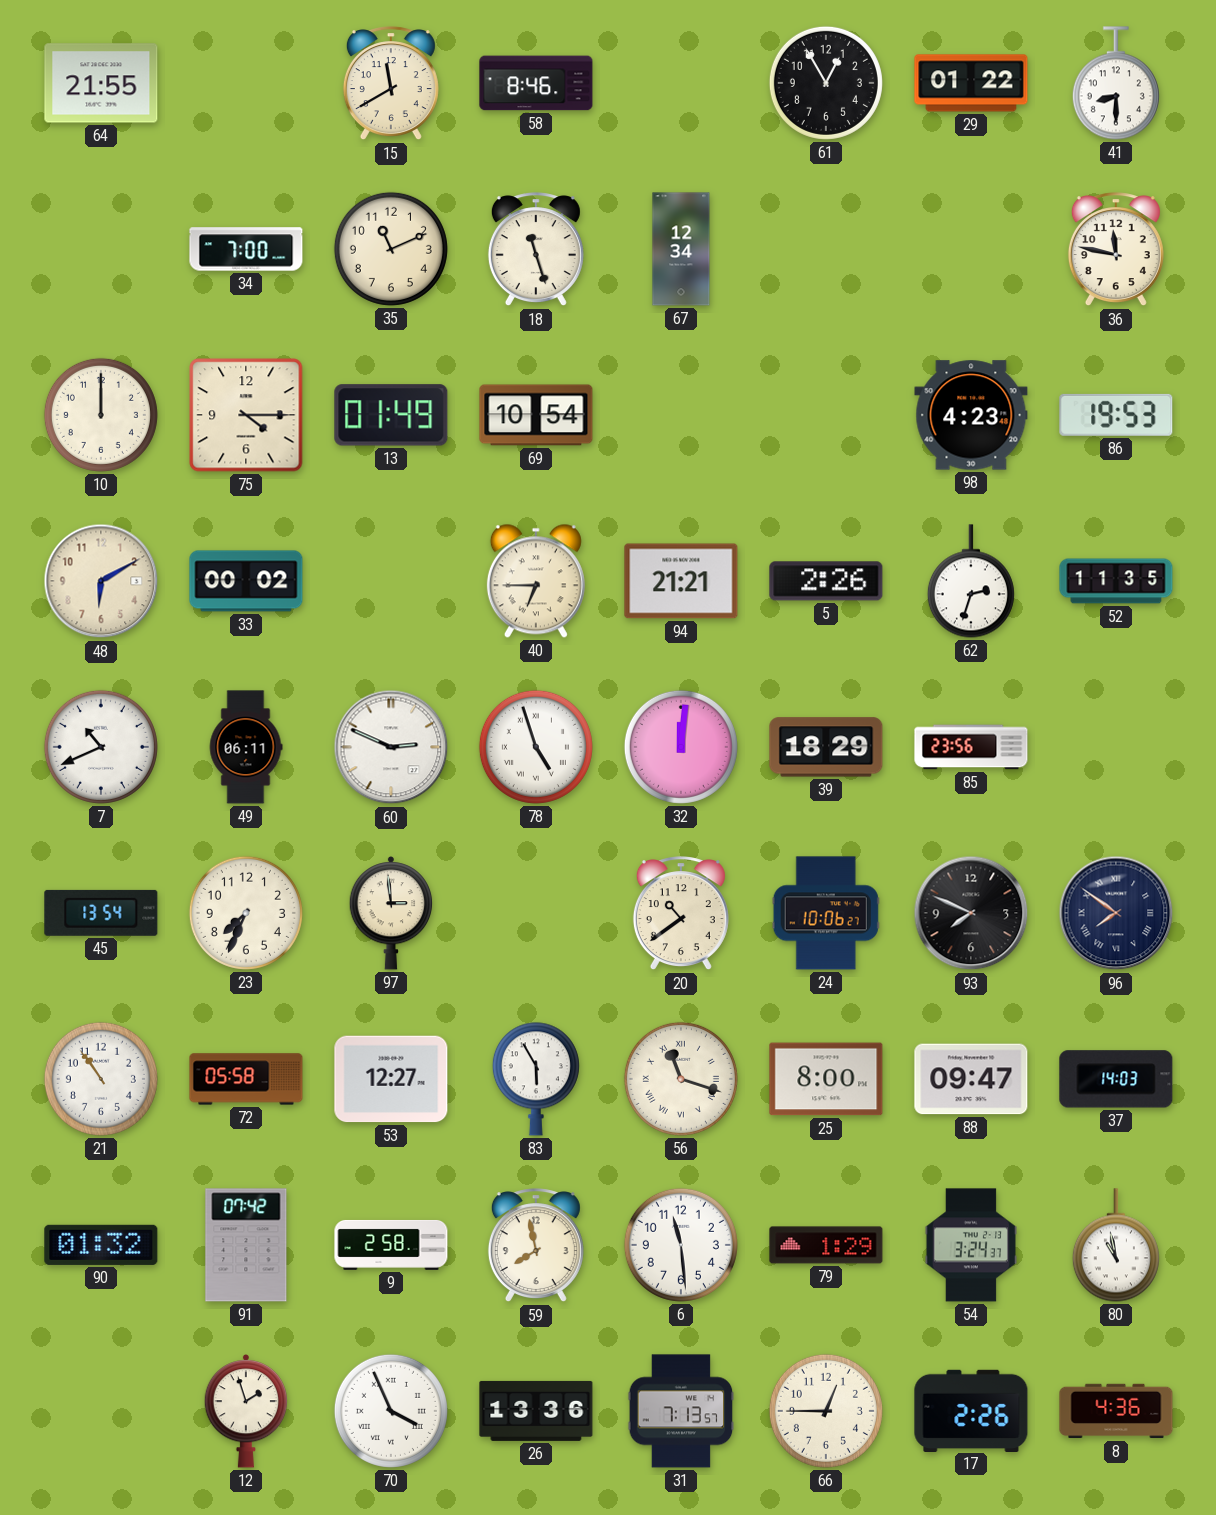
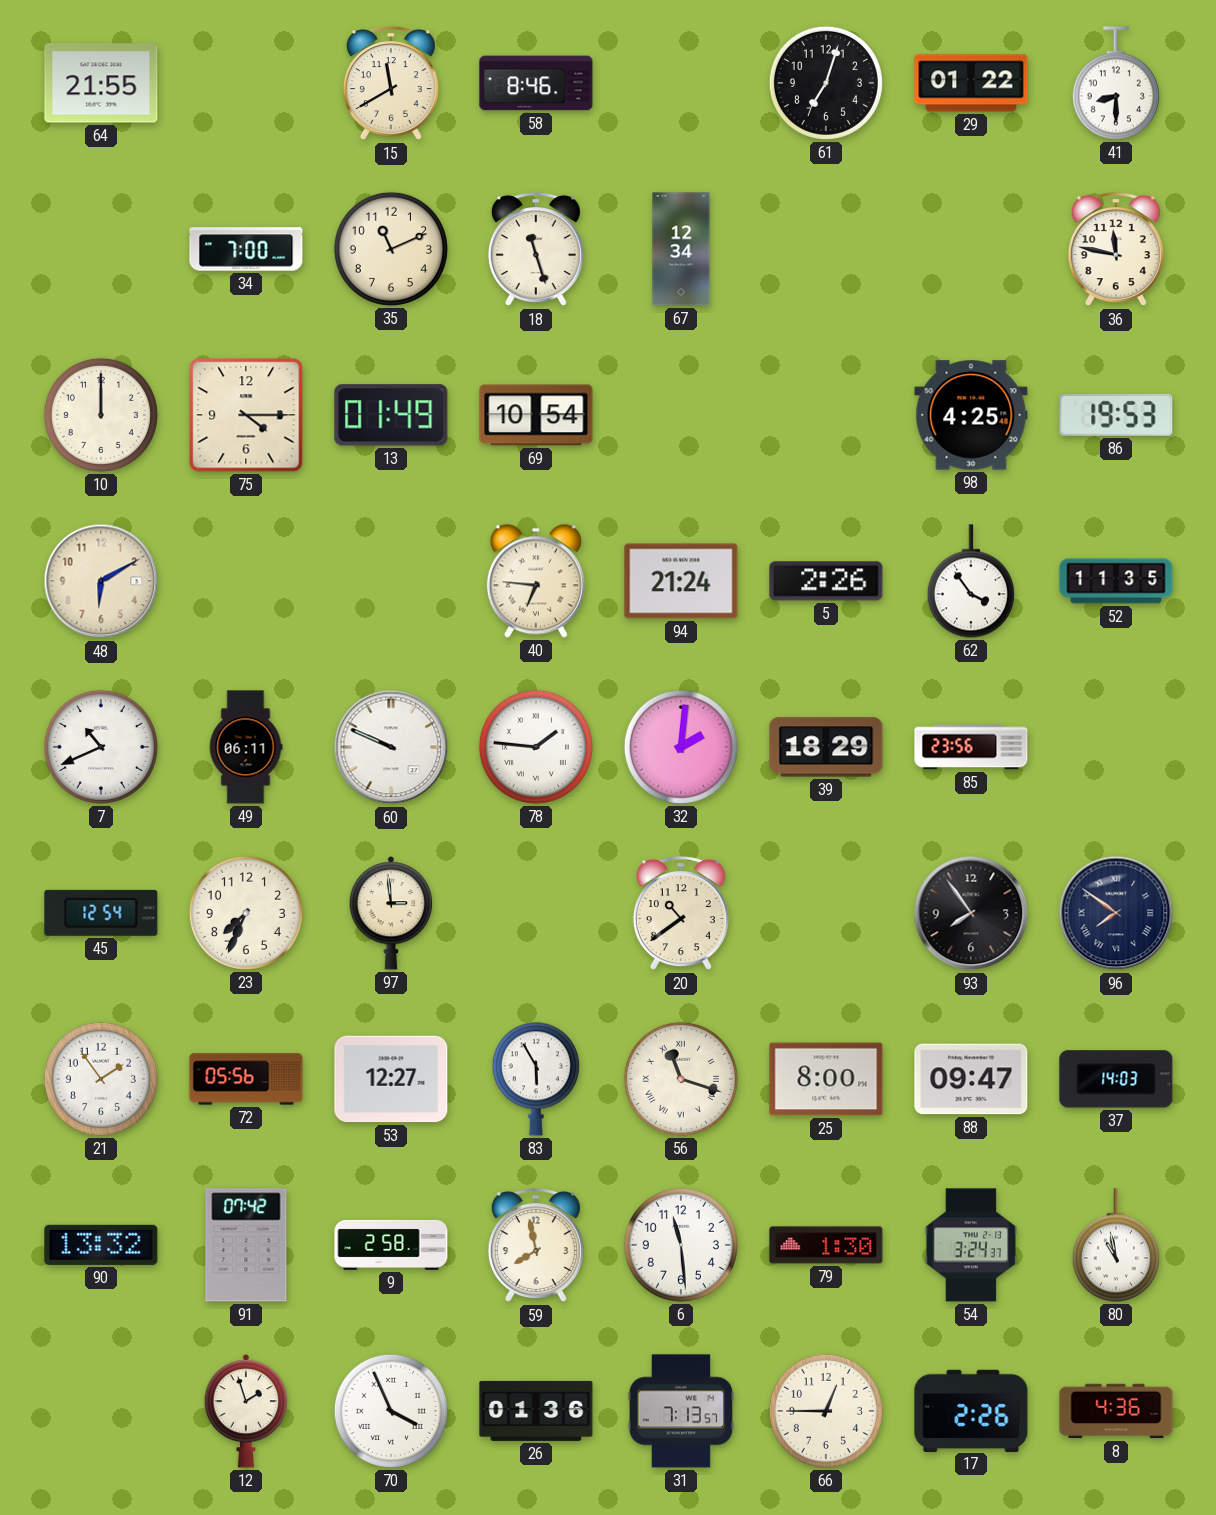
61: 12:55 -> 7:03 (826, 83)
98: 4:23 -> 4:25 (971, 415)
33: 00:02 -> none (246, 581)
40: 6:45 -> 6:46 (536, 581)
94: 21:21 -> 21:24 (681, 581)
62: 2:33 -> 3:54 (971, 581)
60: 2:49 -> 9:49 (391, 747)
78: 4:57 -> 1:46 (536, 747)
32: 12:01 -> 2:01 (681, 747)
45: 13:54 -> 12:54 (101, 913)
24: 10:06 -> none (826, 913)
93: 7:49 -> 7:54 (971, 913)
21: 10:54 -> 1:54 (101, 1079)
72: 05:58 -> 05:56 (246, 1079)
90: 01:32 -> 13:32 (101, 1245)
79: 1:29 -> 1:30 (826, 1245)
26: 13:36 -> 01:36 (536, 1411)
